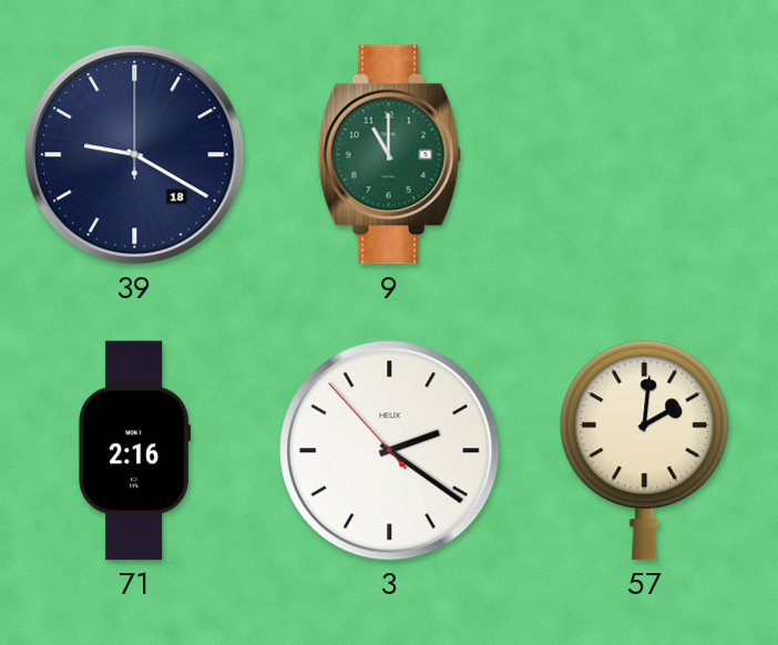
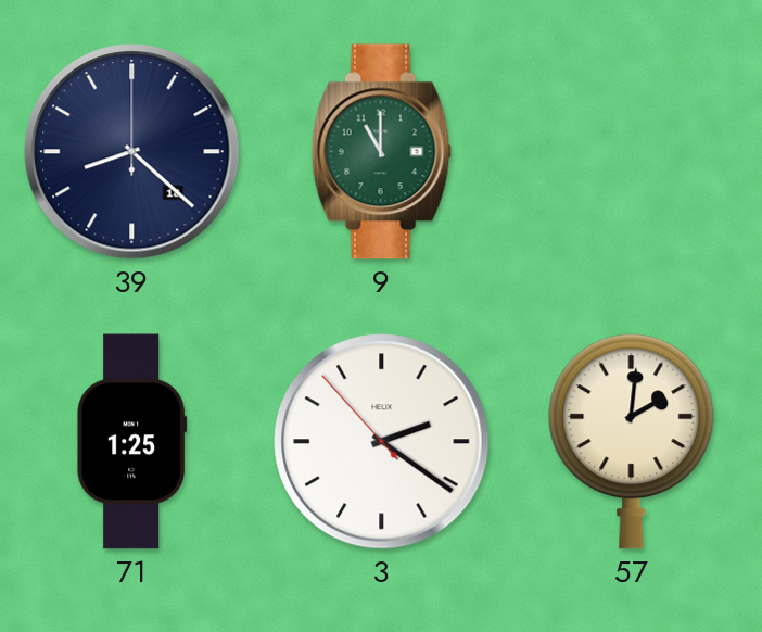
39: 9:20 -> 8:22 (132, 152)
71: 2:16 -> 1:25 (132, 442)
